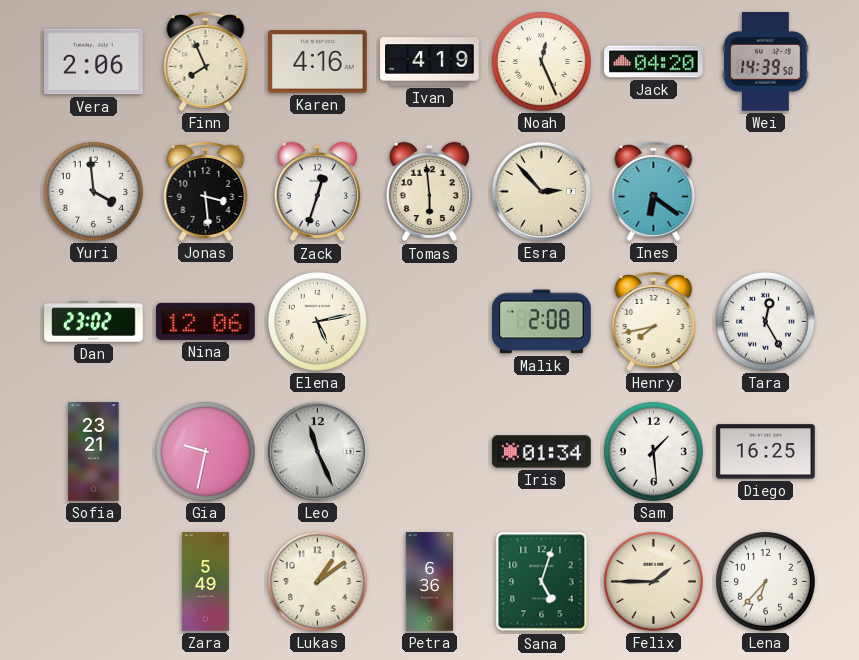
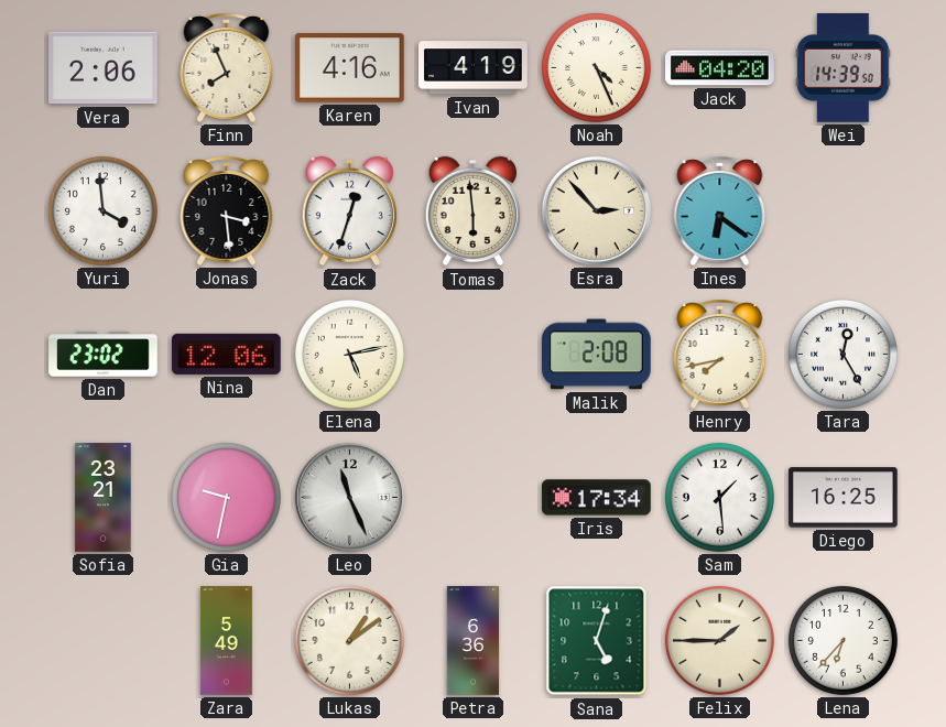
Noah: 12:26 -> 4:26 (596, 67)
Iris: 01:34 -> 17:34 (597, 498)
